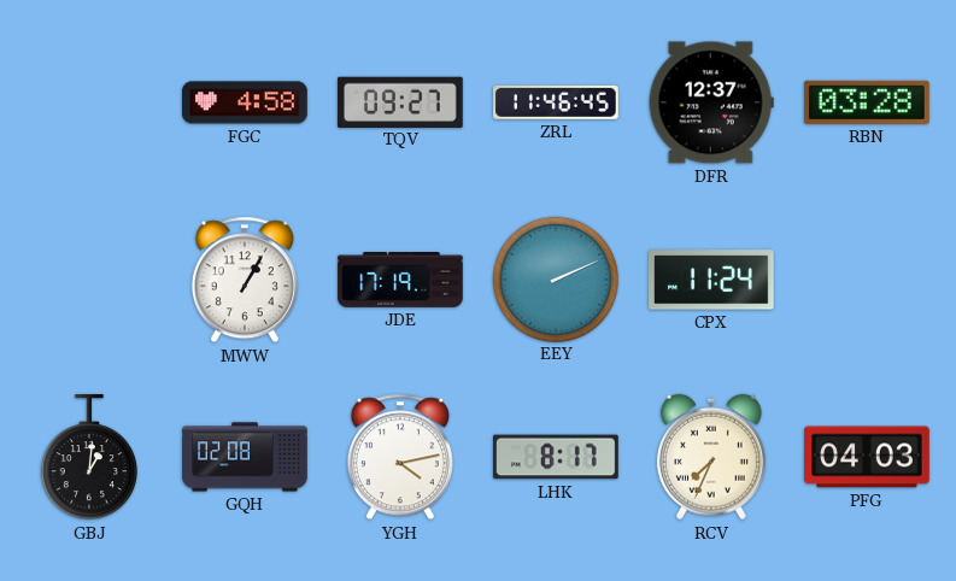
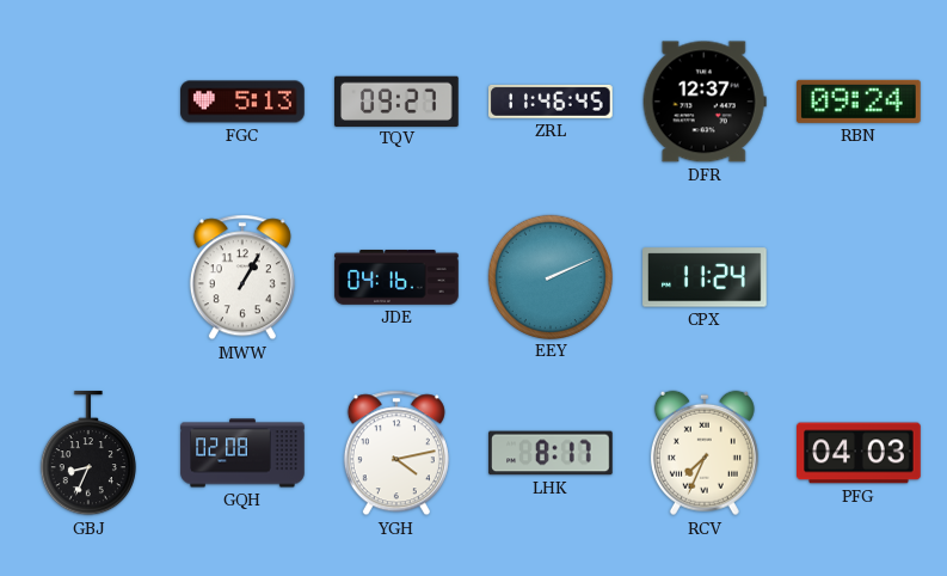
FGC: 4:58 -> 5:13 (242, 102)
RBN: 03:28 -> 09:24 (859, 102)
JDE: 17:19 -> 04:16 (396, 278)
GBJ: 1:01 -> 8:34 (88, 454)
